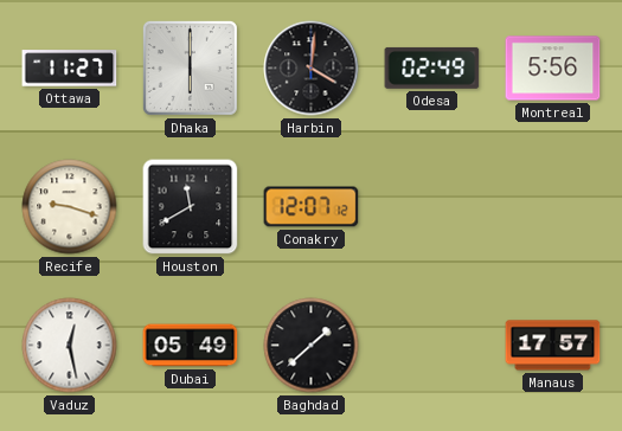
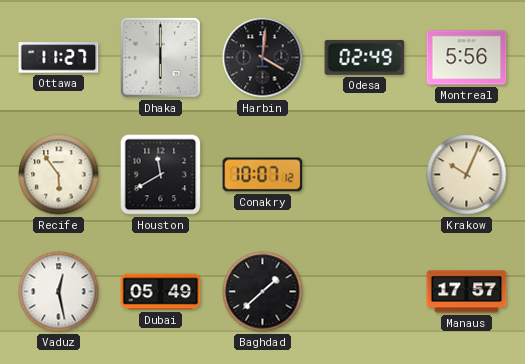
Recife: 9:18 -> 5:54 (59, 175)
Conakry: 12:07 -> 10:07 (263, 175)
Krakow: none -> 10:04 (467, 175)
